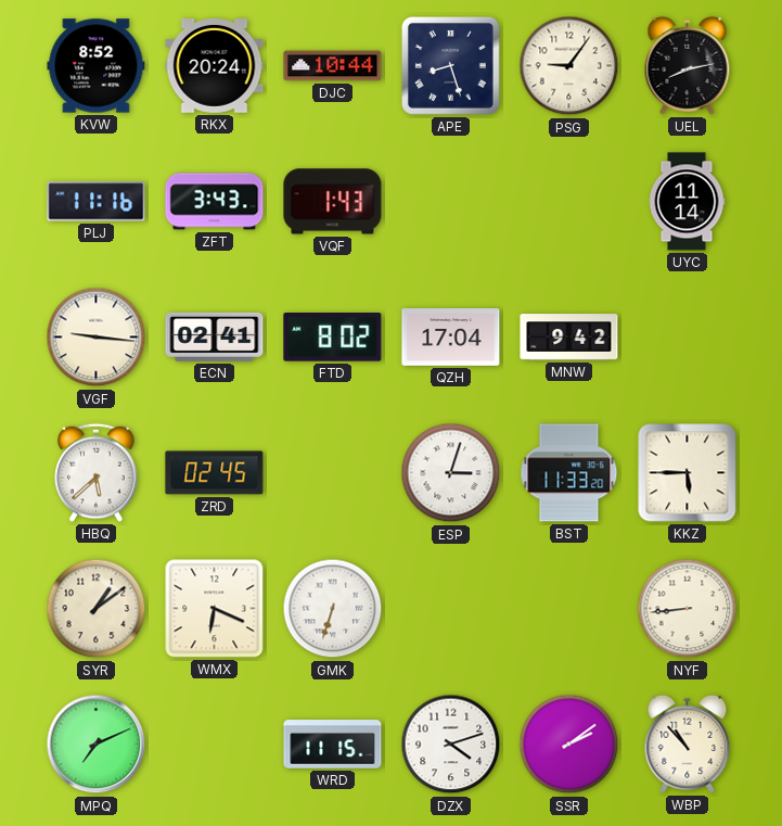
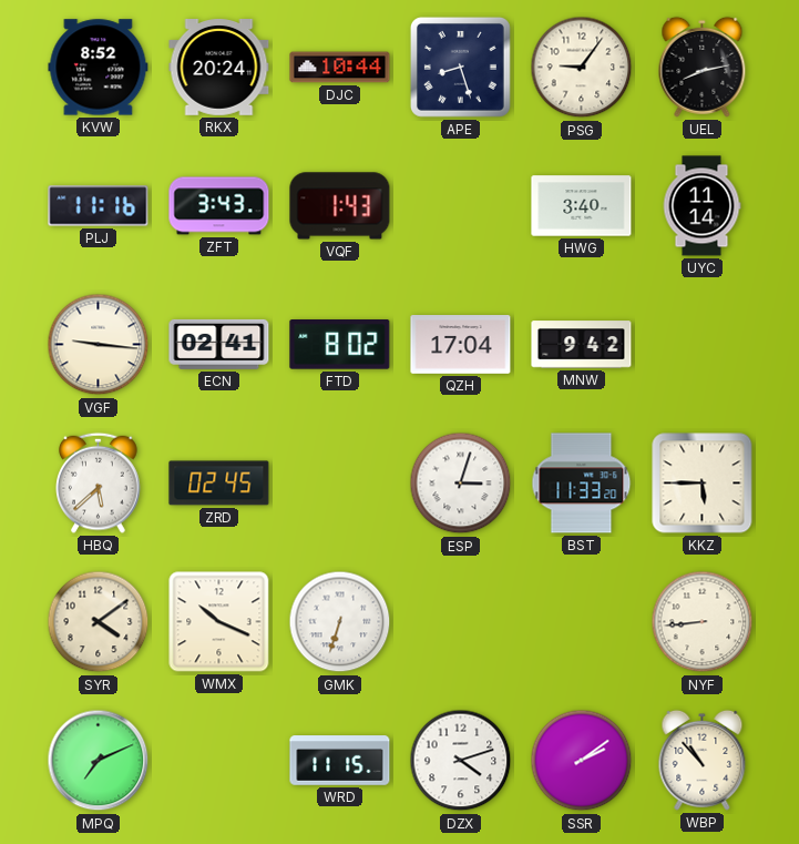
HWG: none -> 3:40 (582, 206)
SYR: 1:09 -> 4:09 (99, 622)
WMX: 6:19 -> 10:19 (219, 622)
